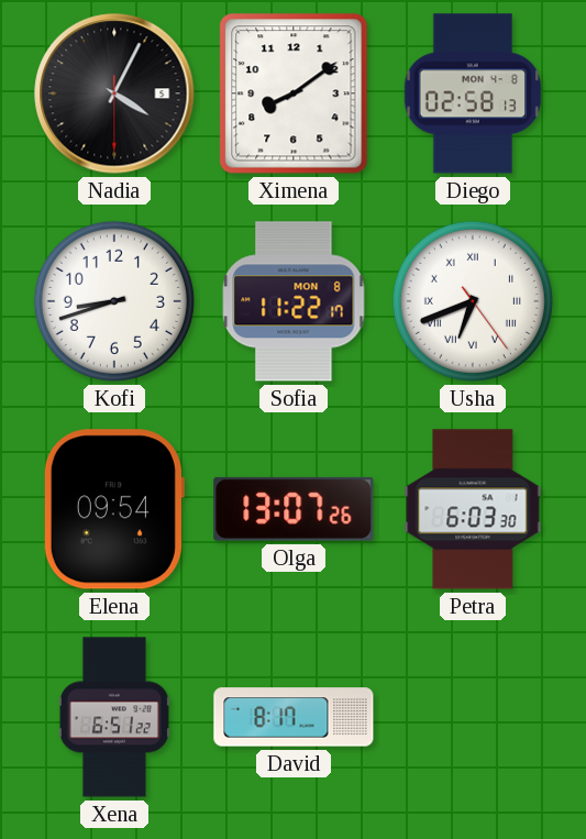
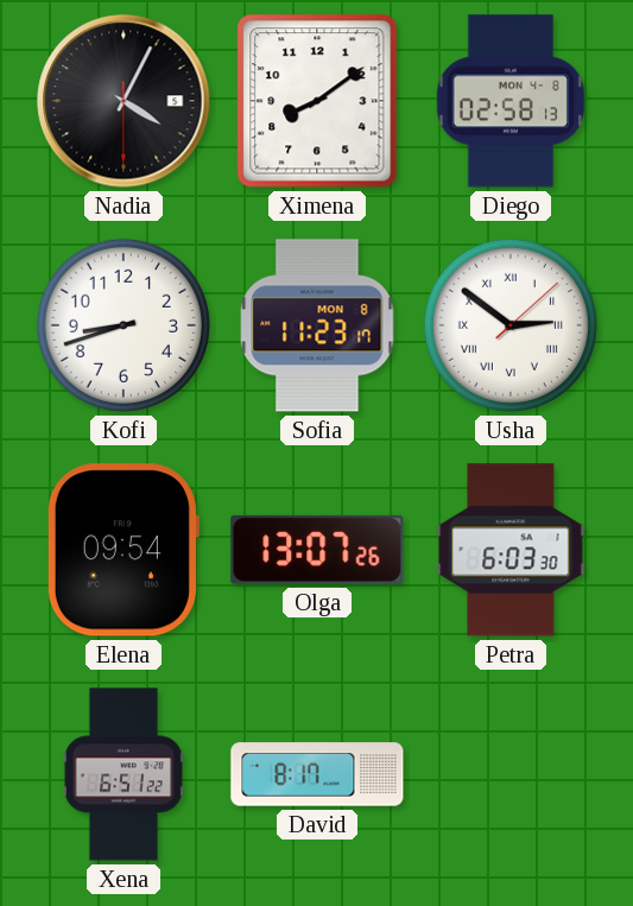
Sofia: 11:22 -> 11:23 (317, 325)
Usha: 6:41 -> 2:51 (511, 325)
